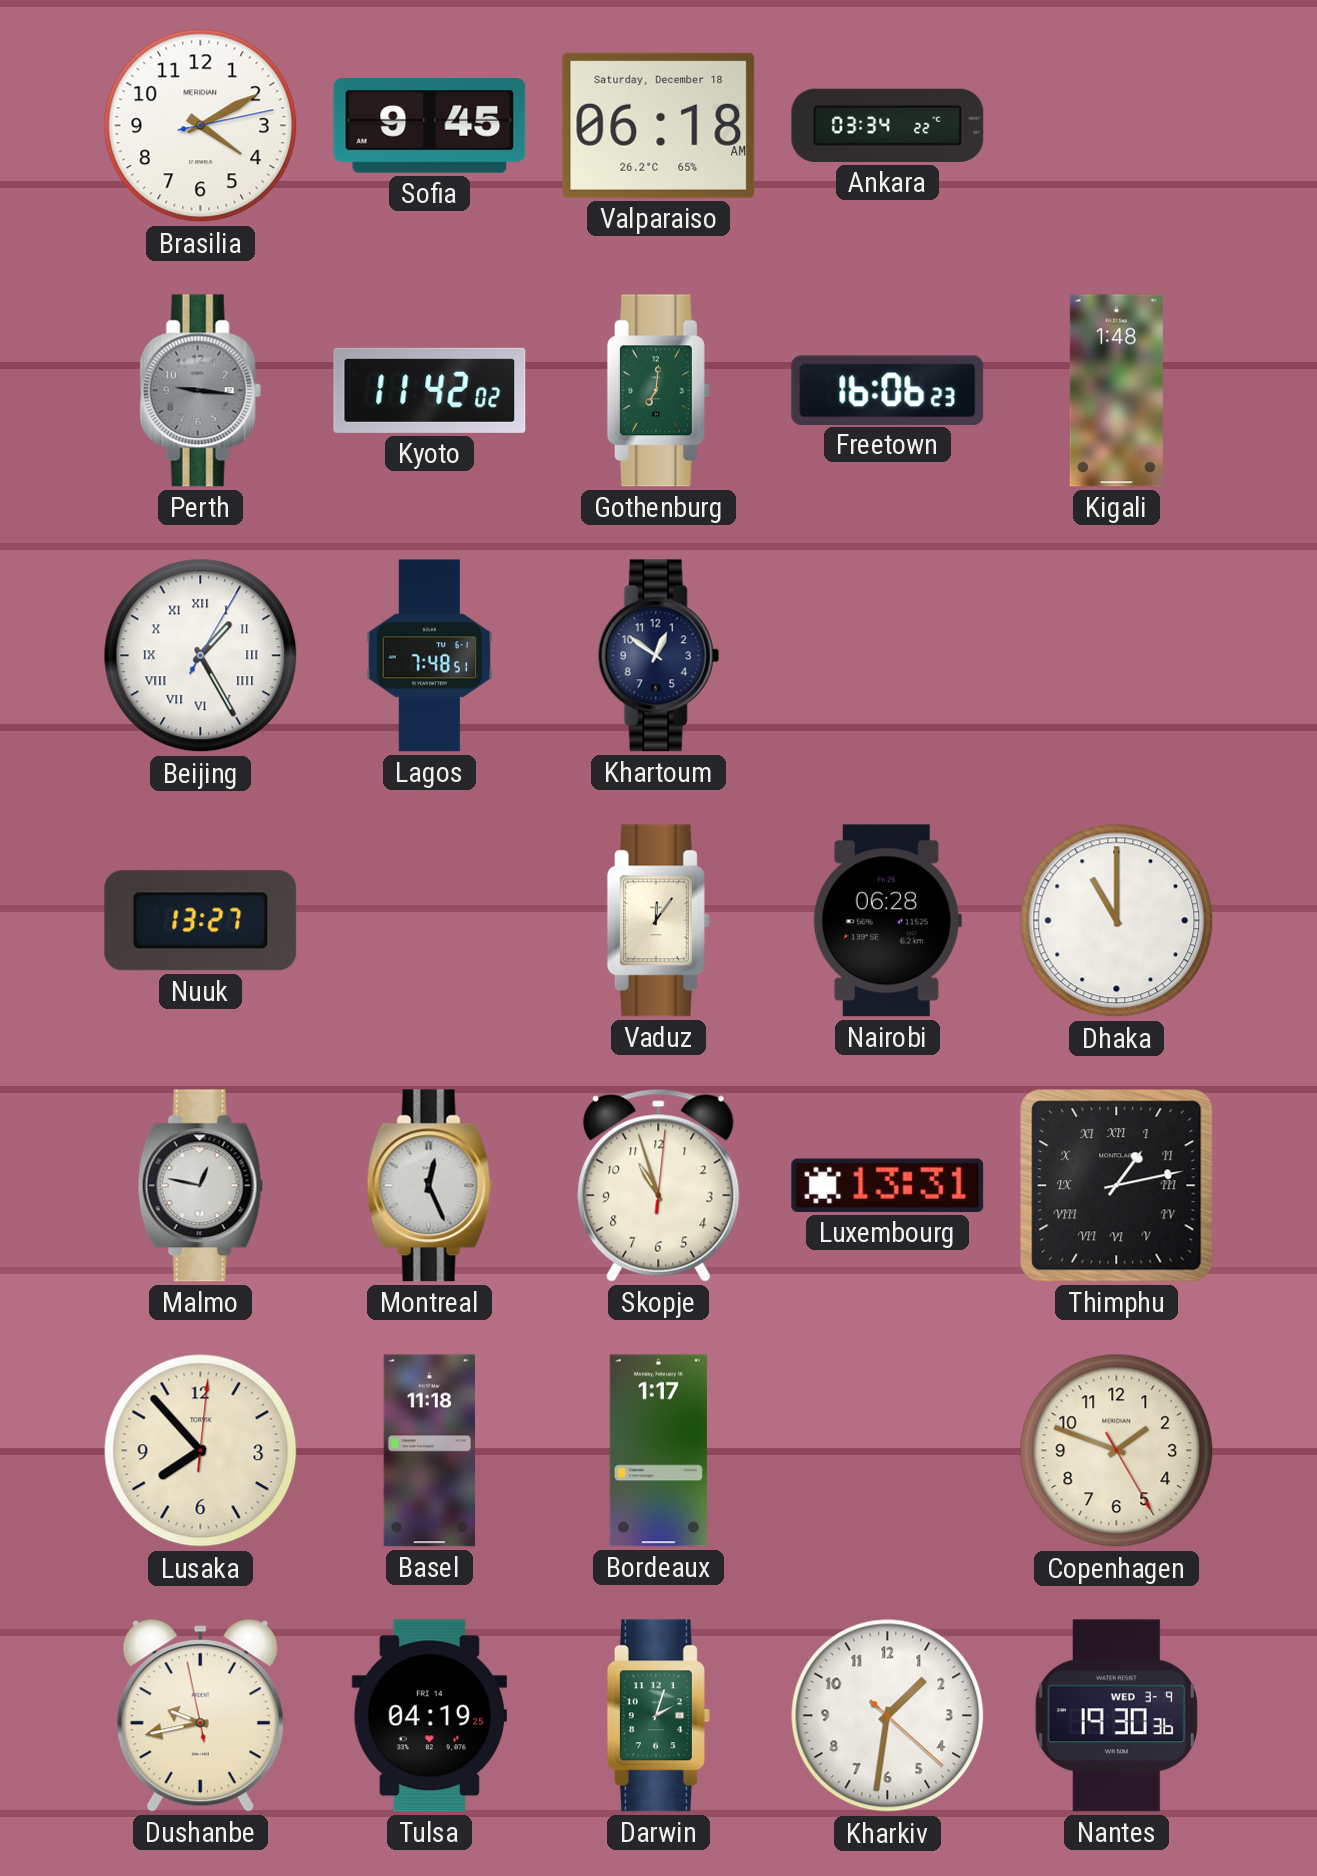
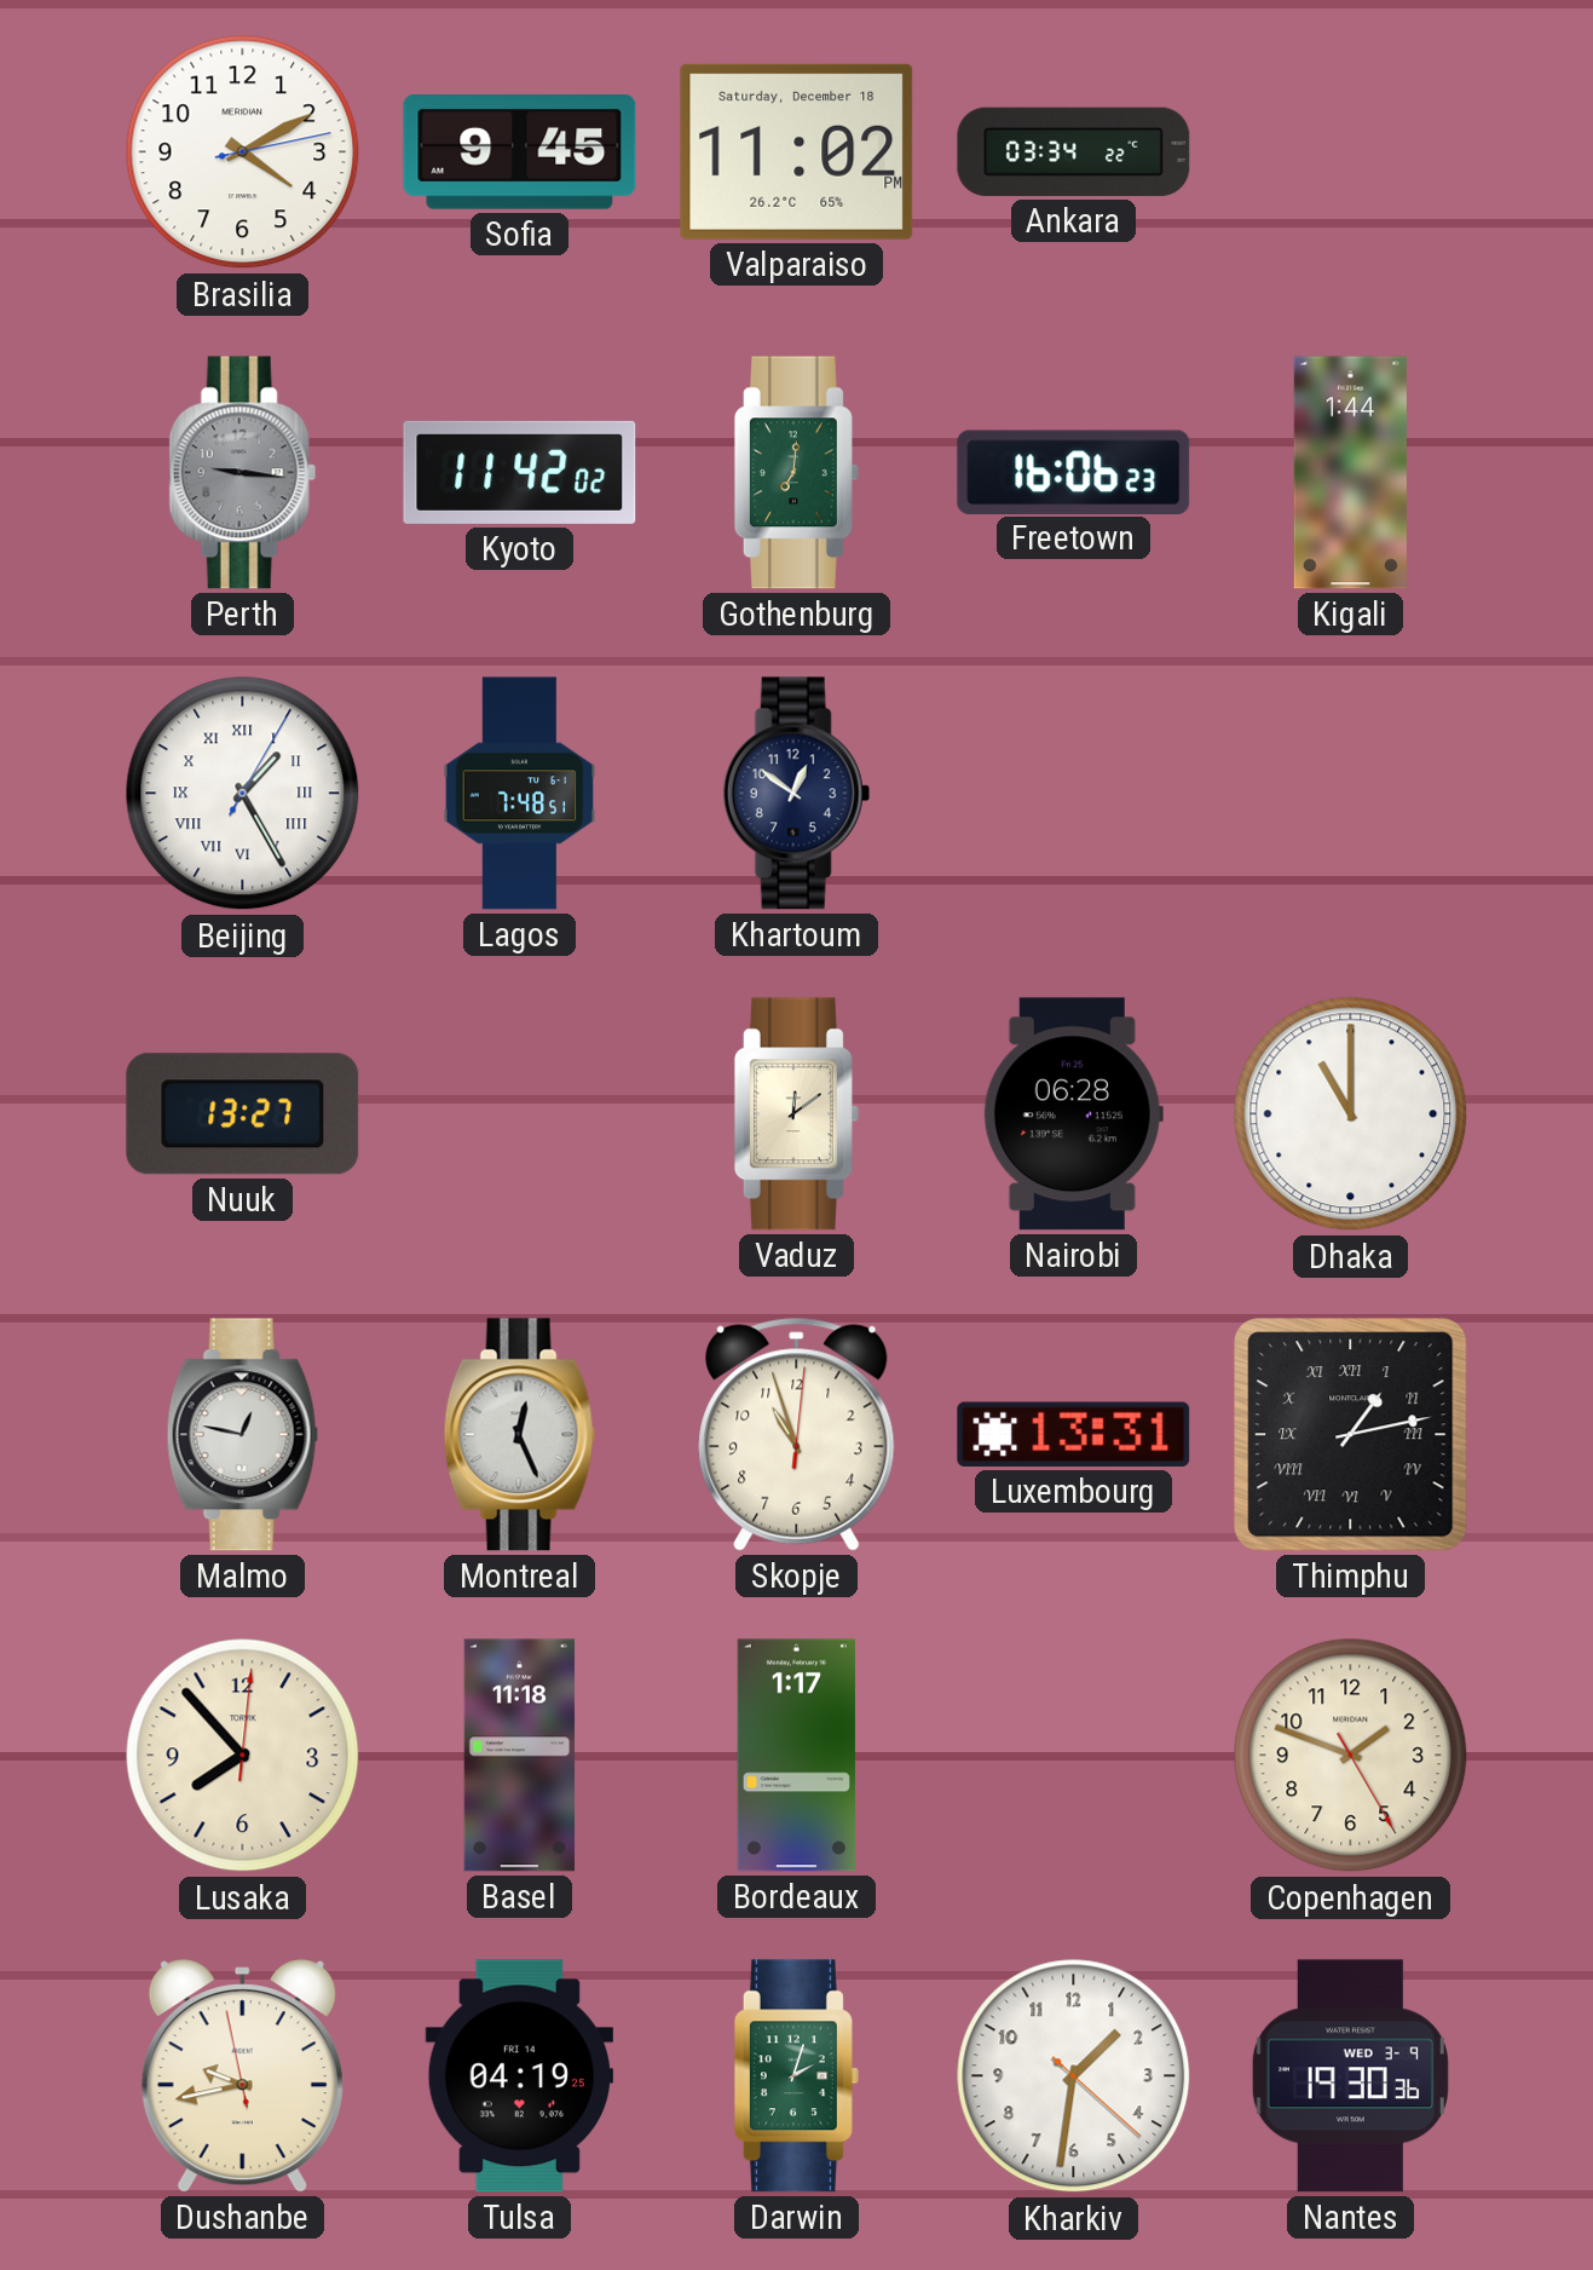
Valparaiso: 06:18 -> 11:02 (797, 151)
Kigali: 1:48 -> 1:44 (1350, 473)
Vaduz: 12:06 -> 12:09 (796, 1114)
